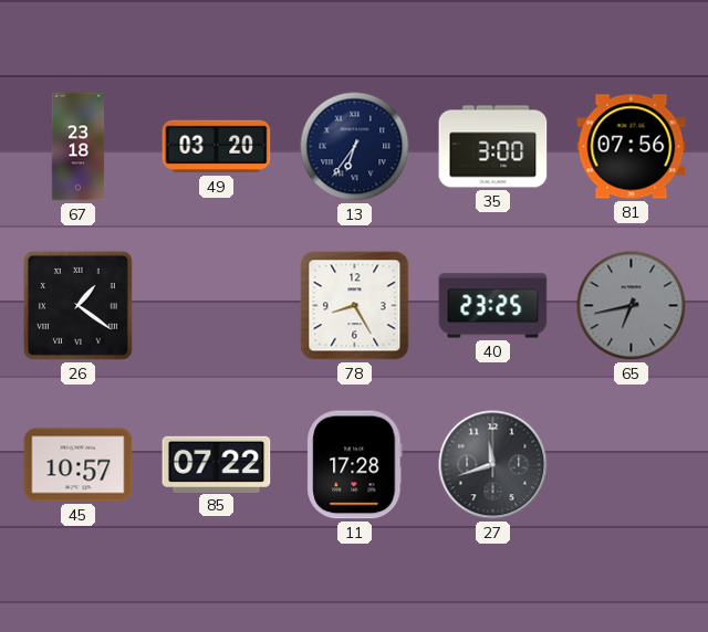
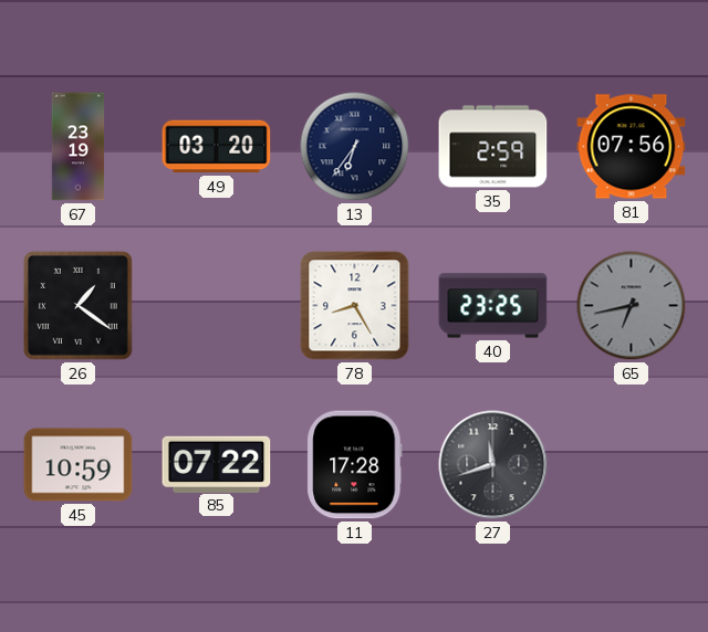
67: 23:18 -> 23:19 (79, 147)
35: 3:00 -> 2:59 (493, 147)
45: 10:57 -> 10:59 (79, 465)
